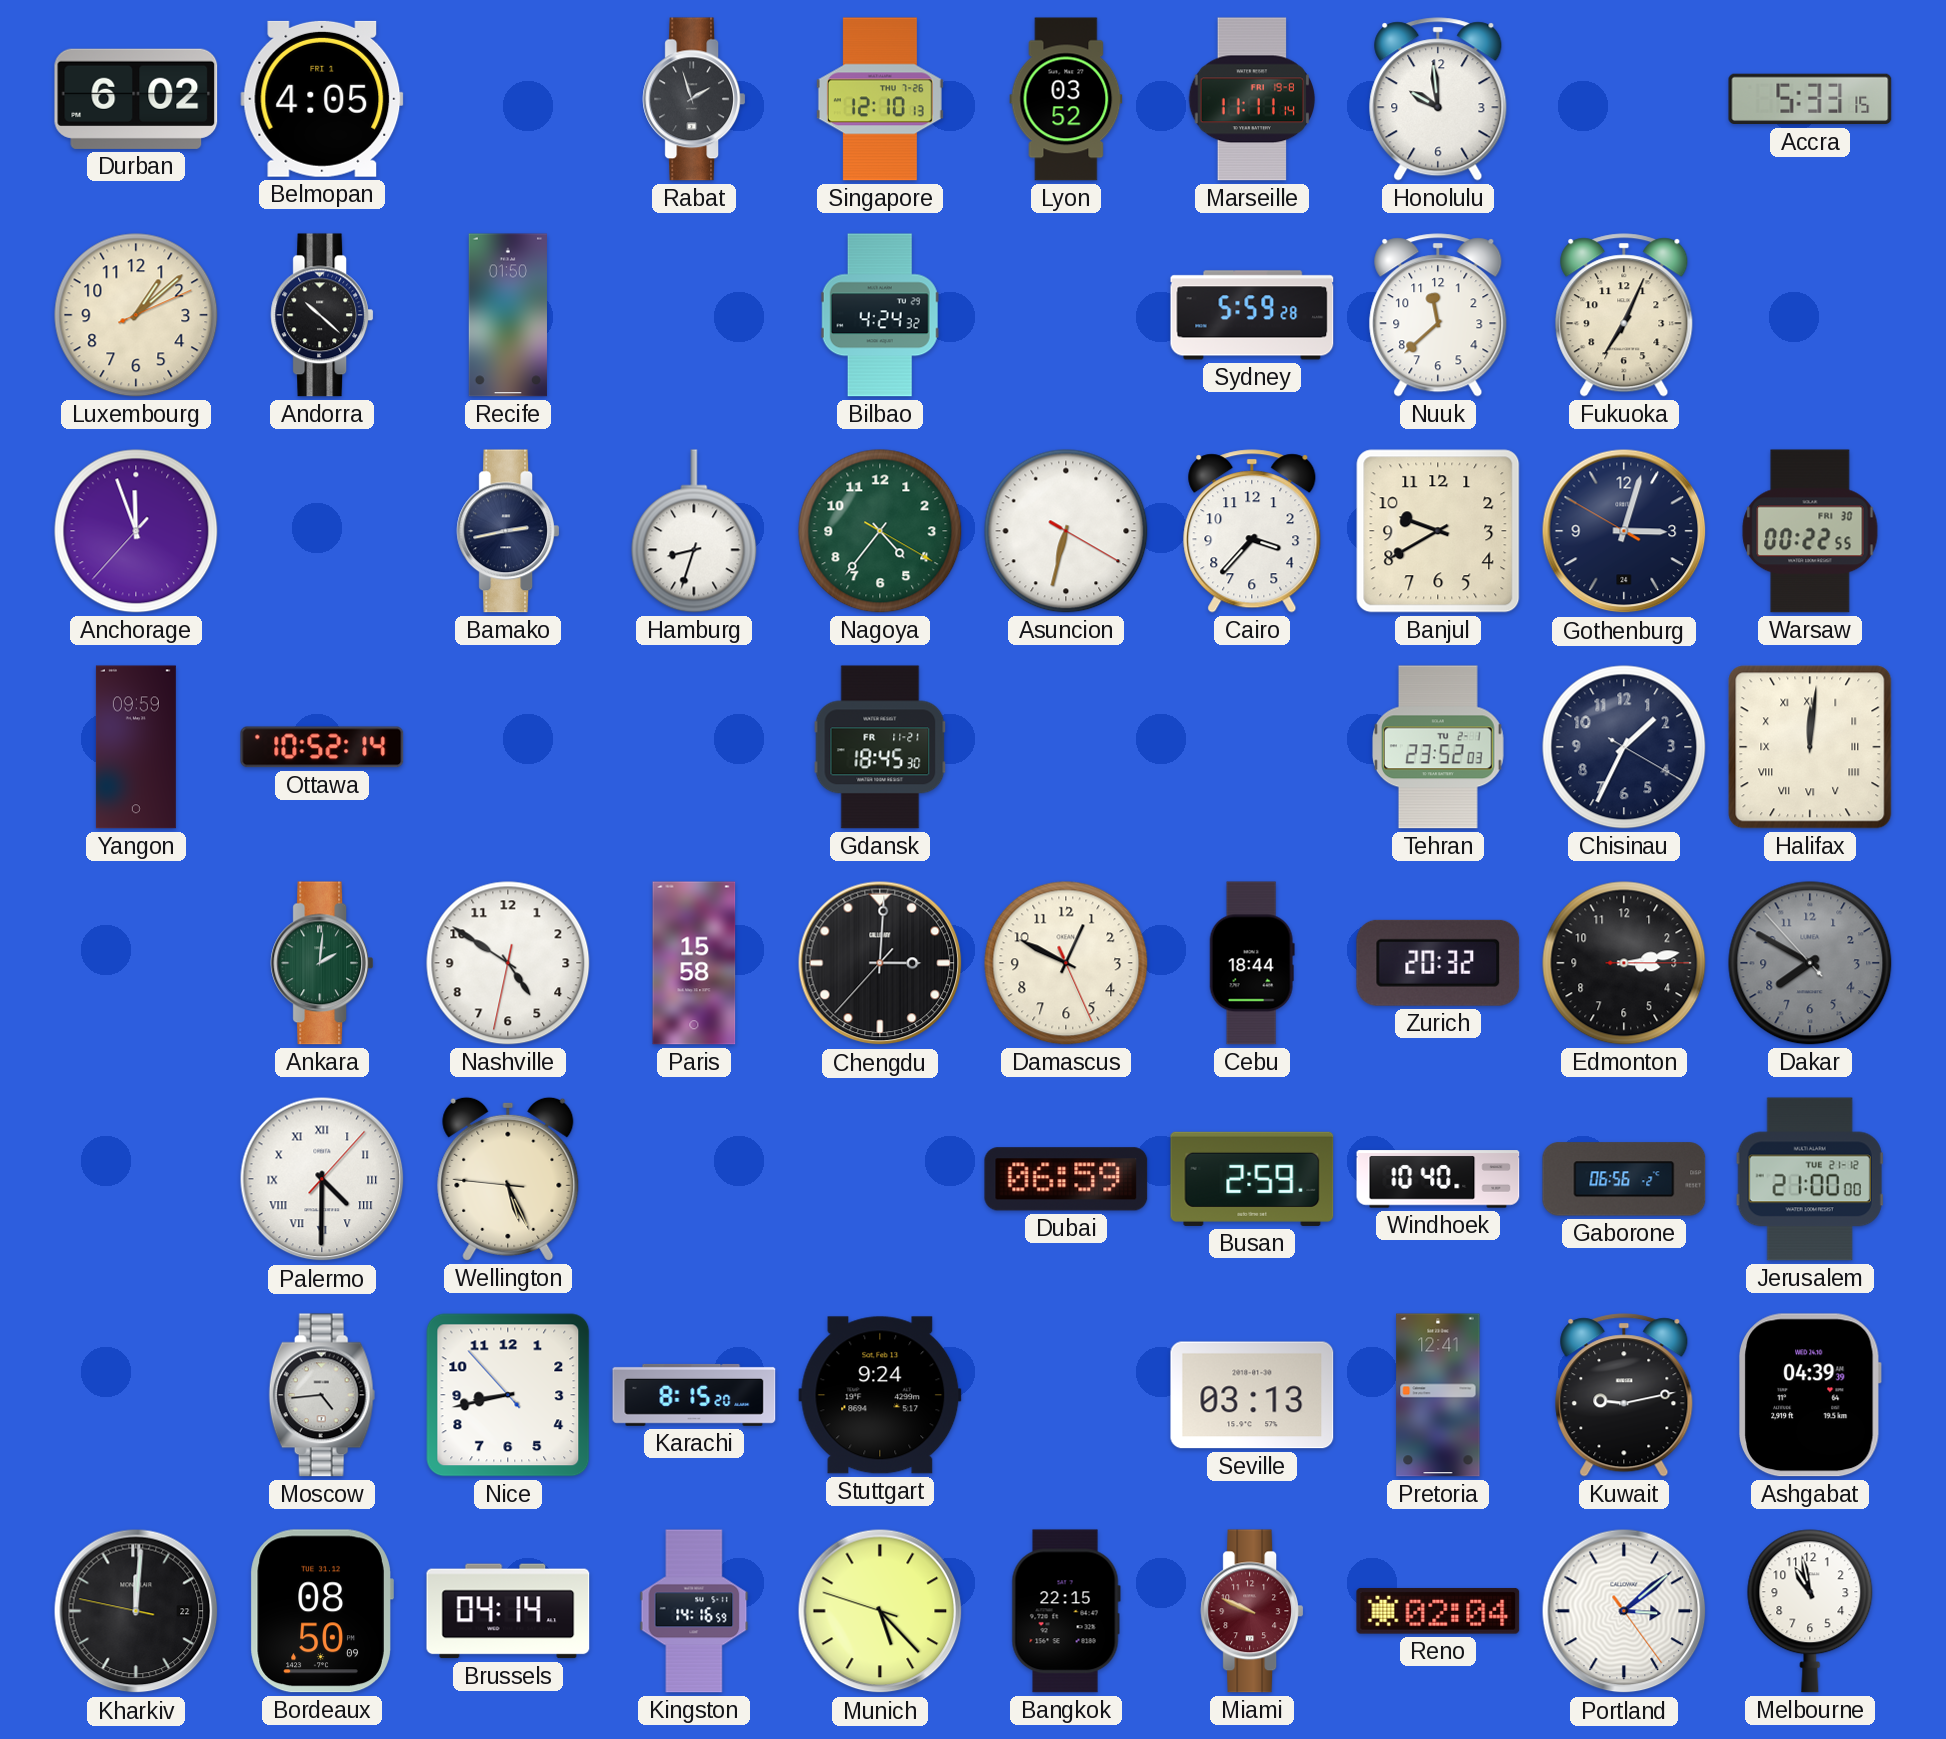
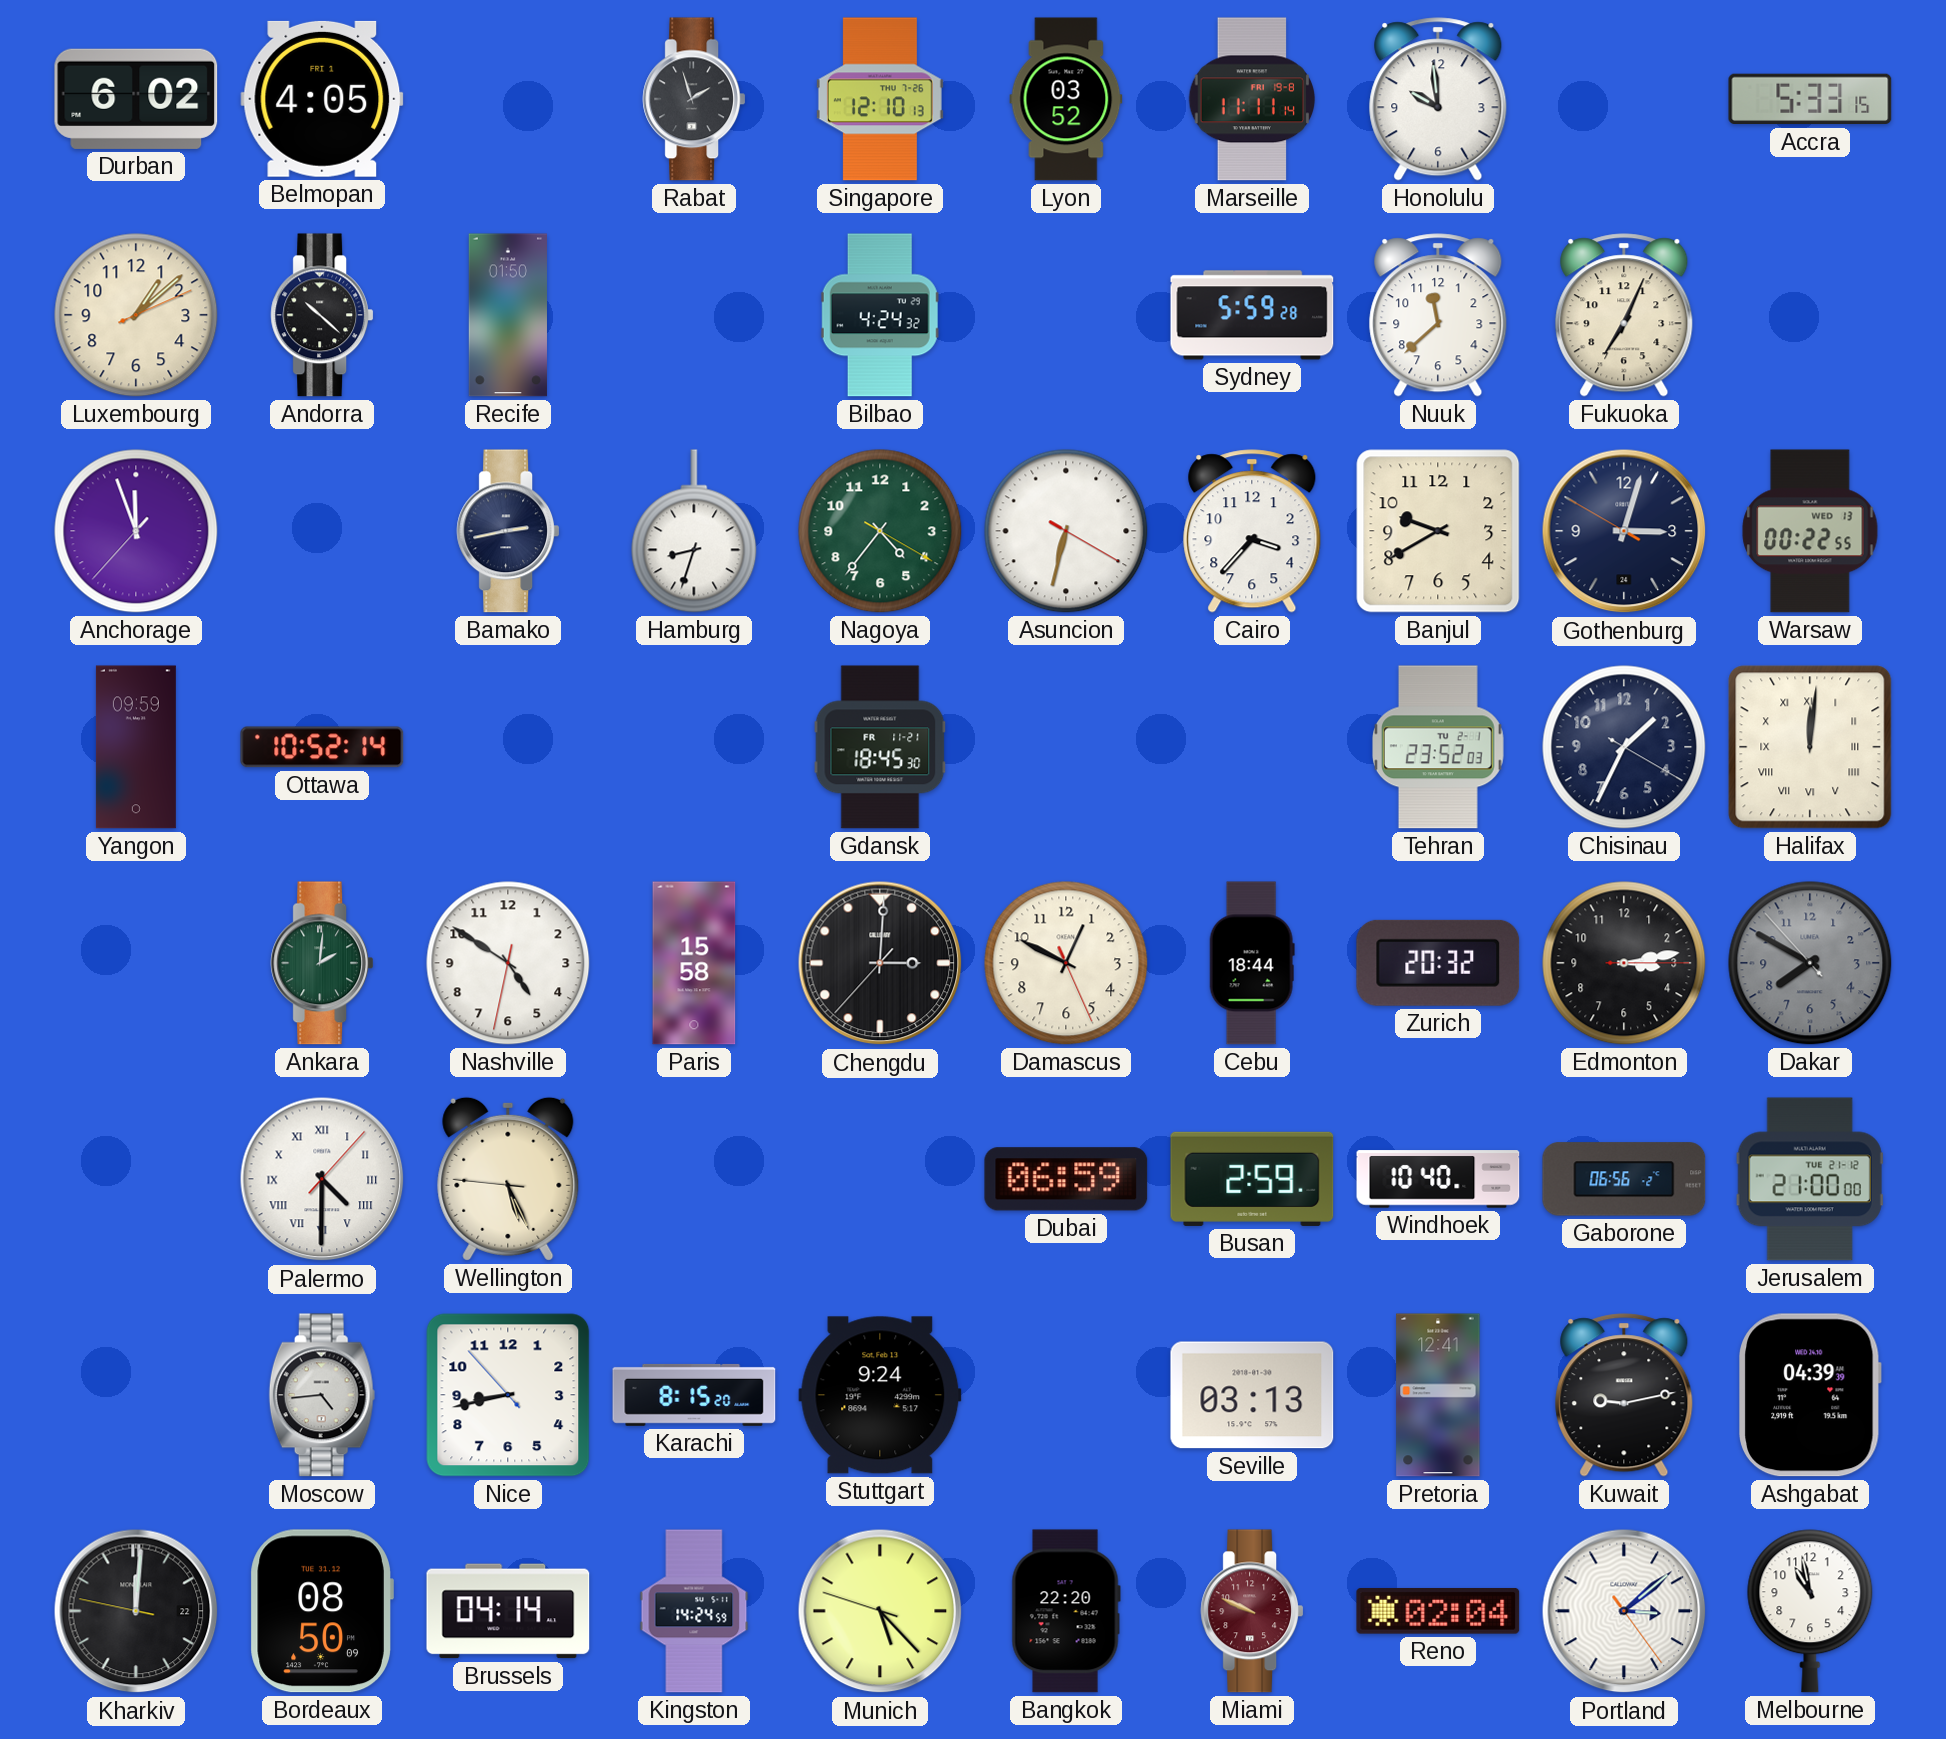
Warsaw date: FRI 30 -> WED 13 (1810, 531)
Kingston: 14:16 -> 14:24 (694, 1611)
Bangkok: 22:15 -> 22:20 (1066, 1611)
